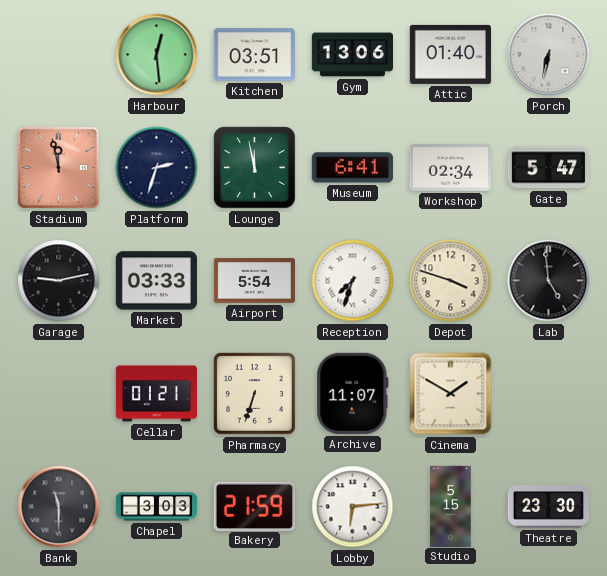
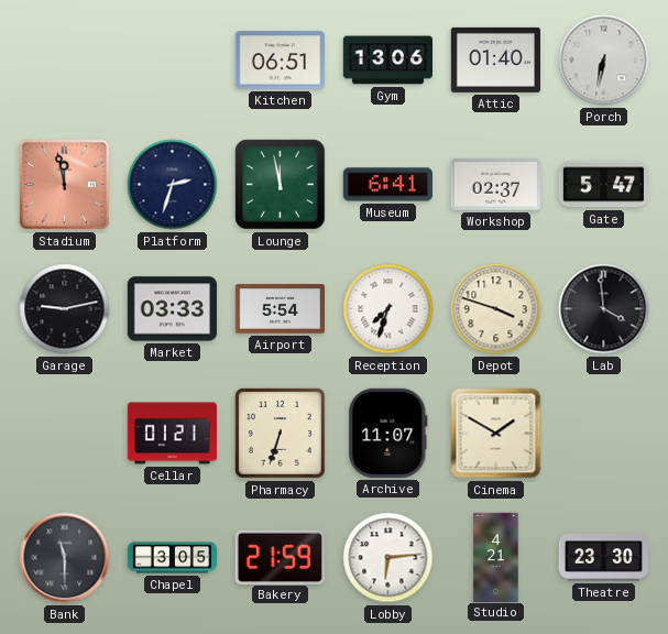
Harbour: 12:29 -> none (157, 55)
Kitchen: 03:51 -> 06:51 (280, 61)
Workshop: 02:34 -> 02:37 (495, 185)
Lab: 4:59 -> 3:59 (604, 309)
Chapel: 3:03 -> 3:05 (173, 558)
Studio: 5:15 -> 4:21 (496, 557)
